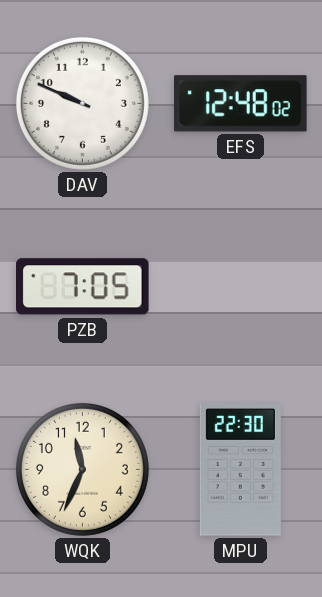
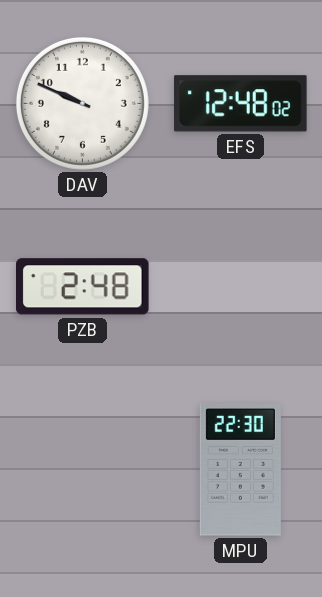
PZB: 7:05 -> 2:48 (83, 287)
WQK: 11:34 -> none (82, 469)
